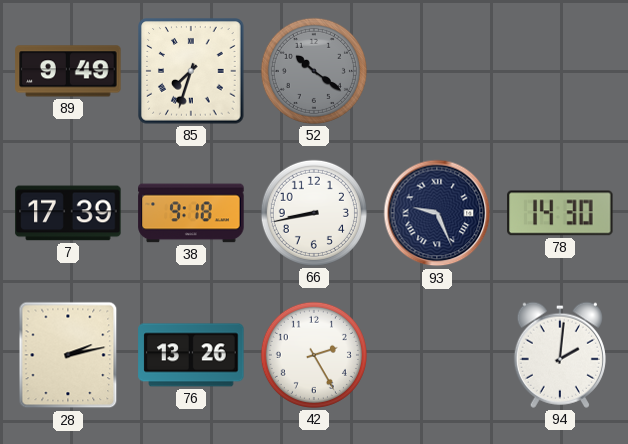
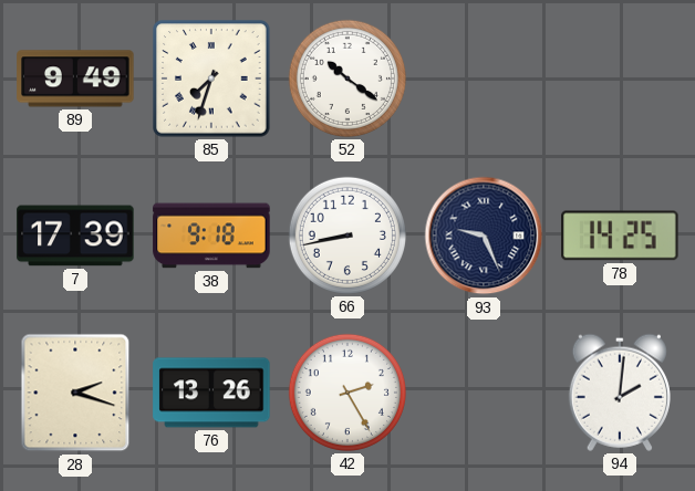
52 dial: grey -> white (347, 79)
78: 14:30 -> 14:25 (620, 236)
28: 2:13 -> 2:18 (75, 393)
